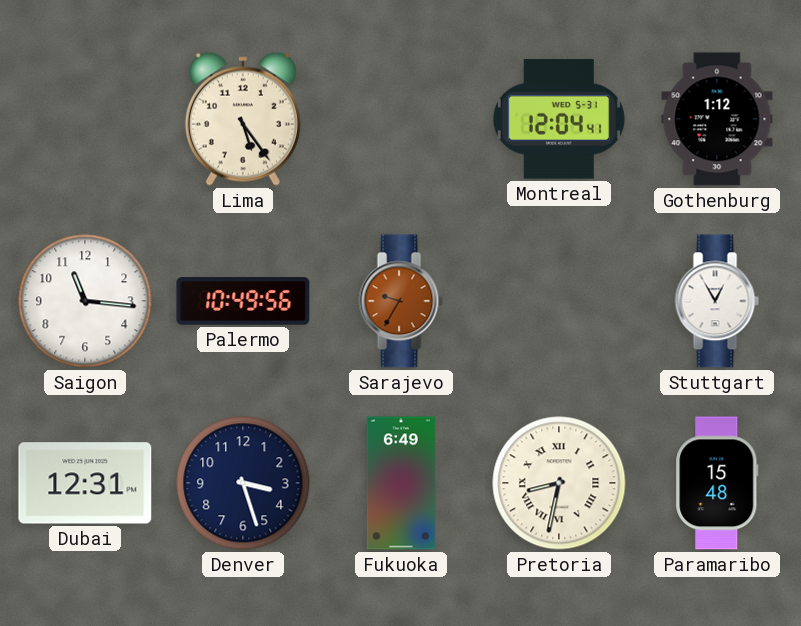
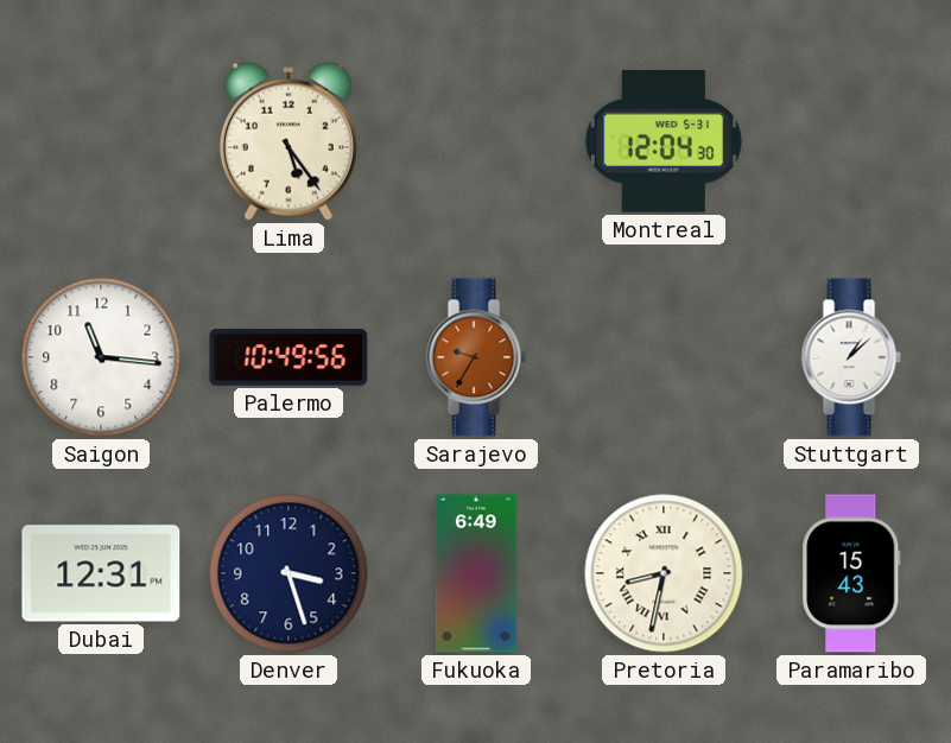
Montreal: 12:04:41 -> 12:04:30 (664, 141)
Gothenburg: 1:12 -> none (717, 119)
Stuttgart: 12:55 -> 1:08 (851, 357)
Paramaribo: 15:48 -> 15:43 (851, 573)
